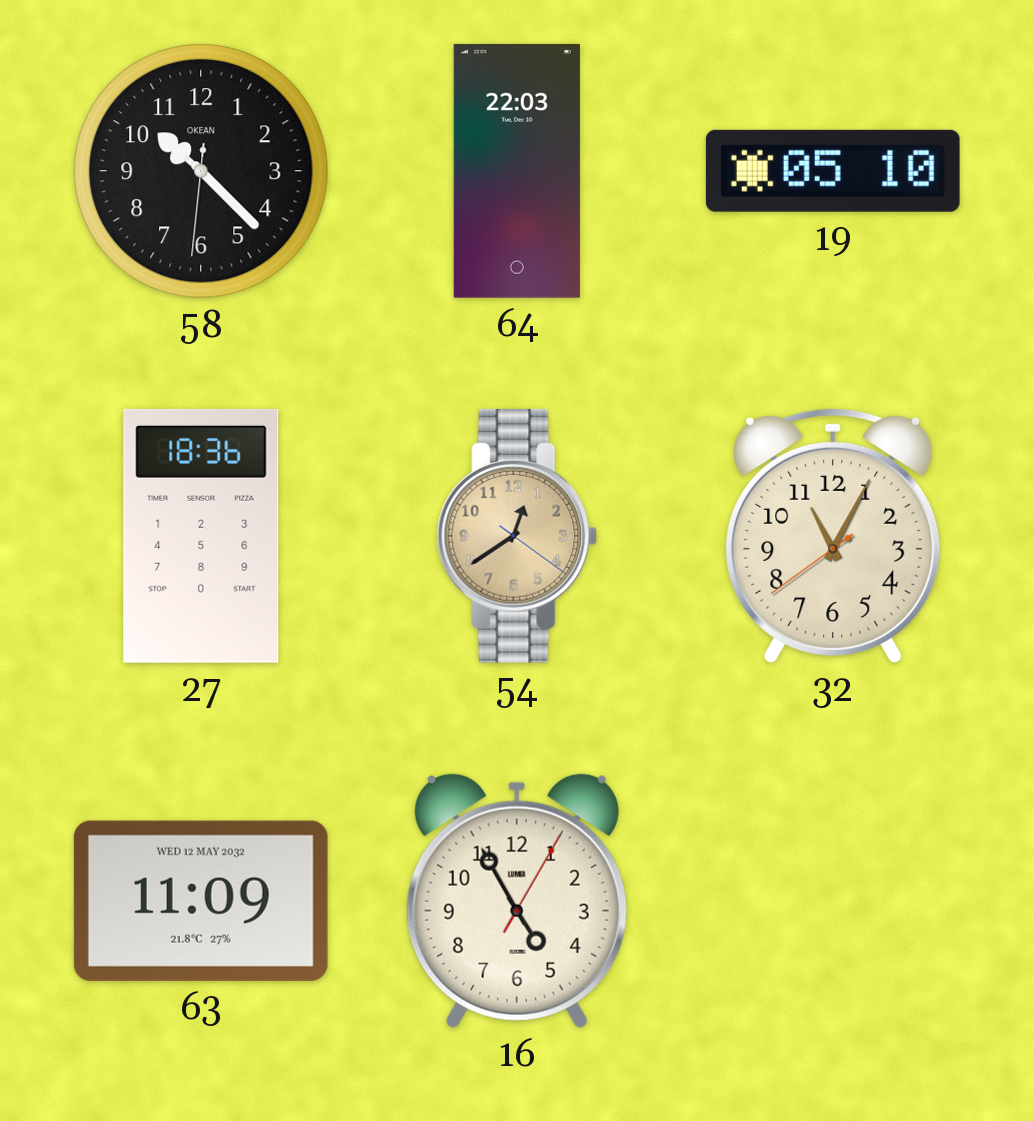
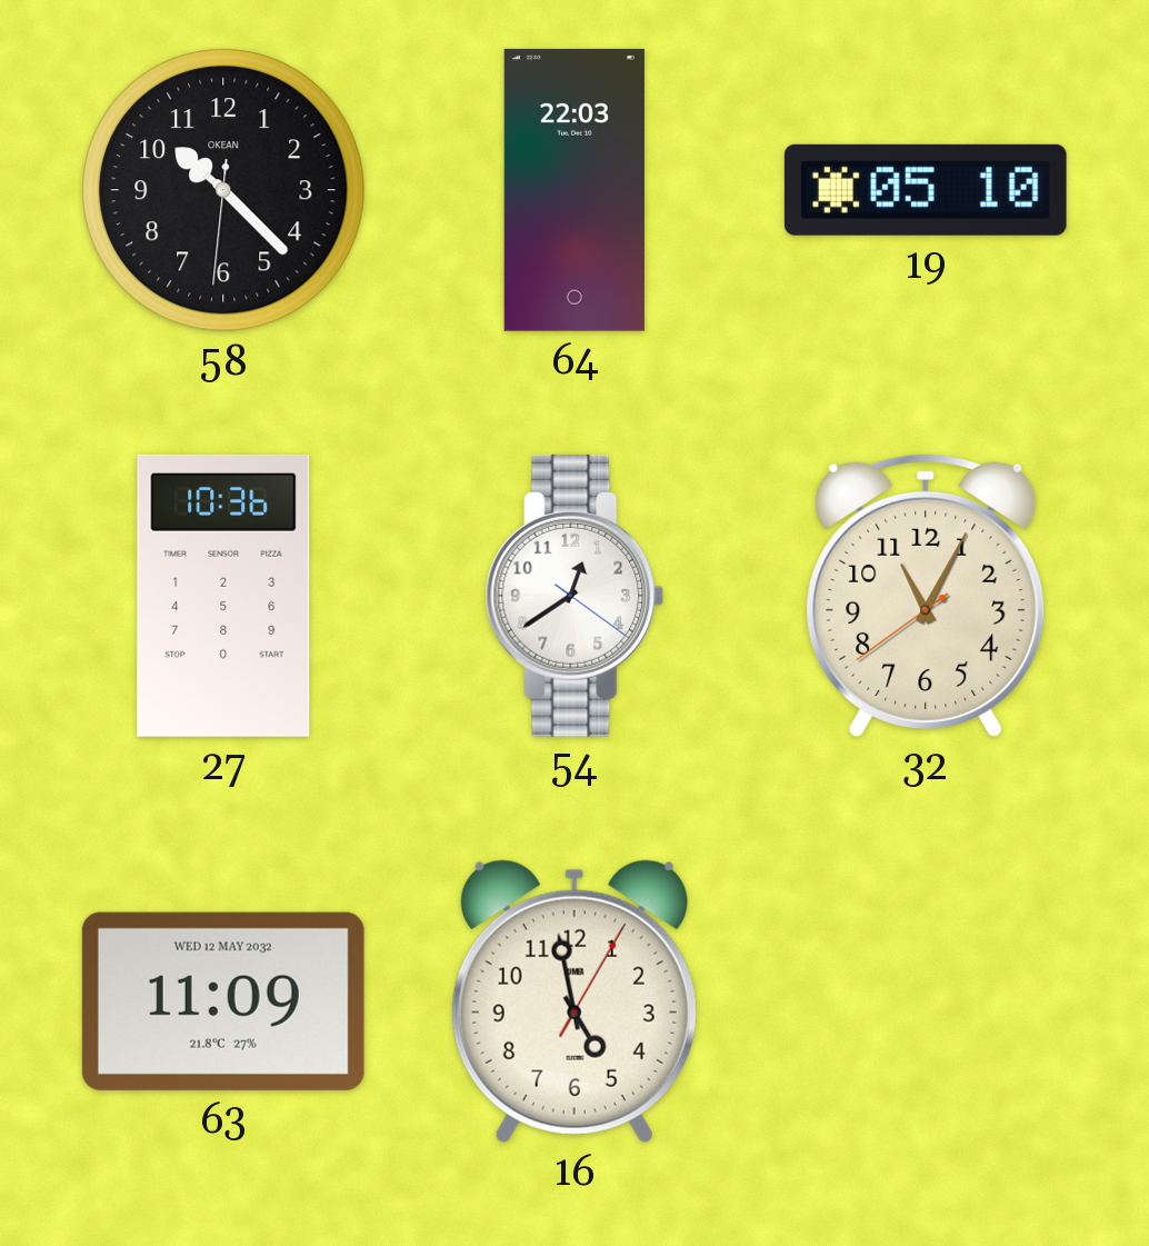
27: 18:36 -> 10:36 (223, 596)
54 dial: champagne -> white (574, 596)
16: 4:55 -> 4:58 (574, 1001)
